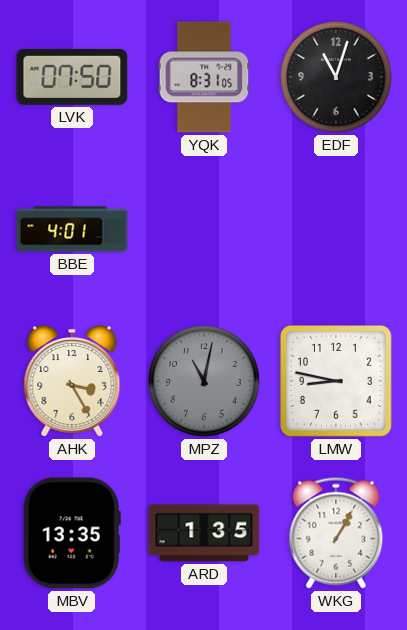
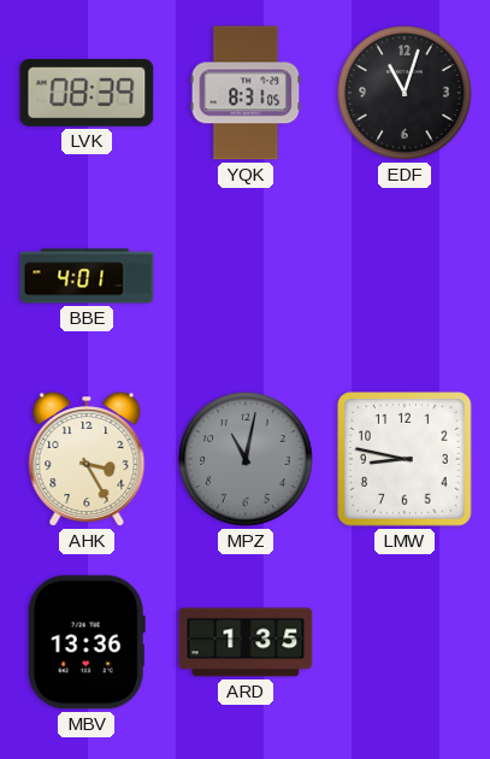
LVK: 07:50 -> 08:39 (87, 93)
MBV: 13:35 -> 13:36 (87, 642)
WKG: 1:05 -> none (336, 533)
